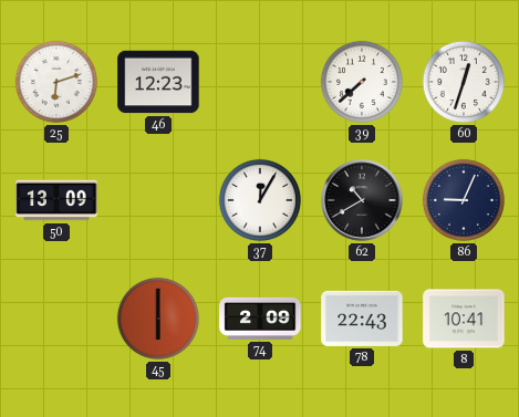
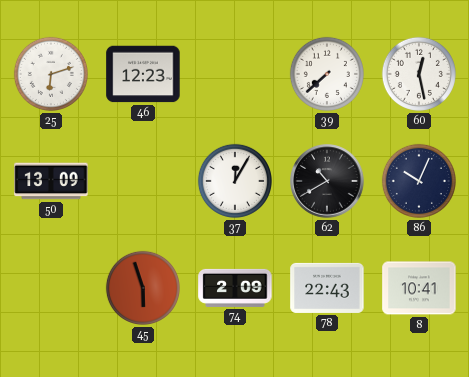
60: 12:33 -> 12:28 (419, 74)
86: 9:04 -> 10:04 (419, 181)
45: 6:00 -> 5:57 (143, 288)
